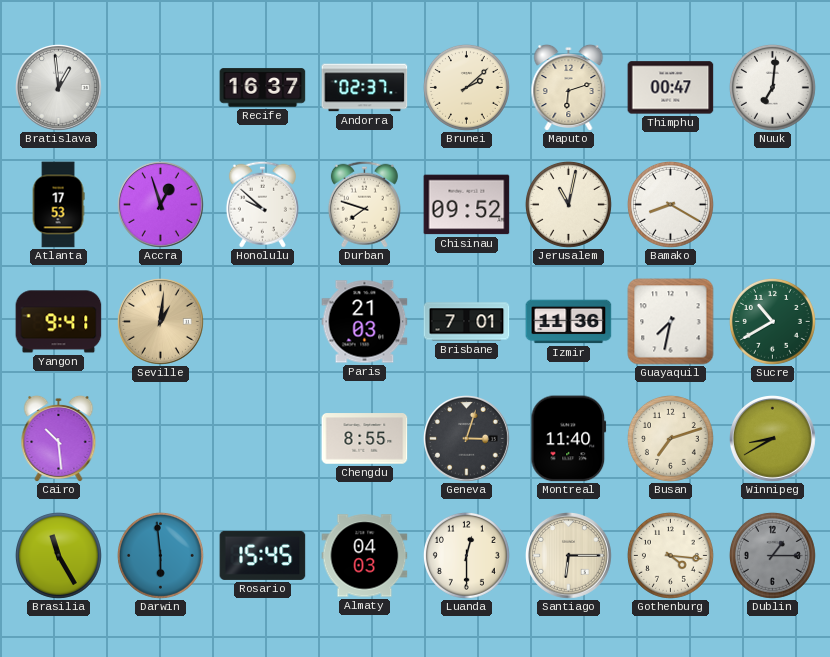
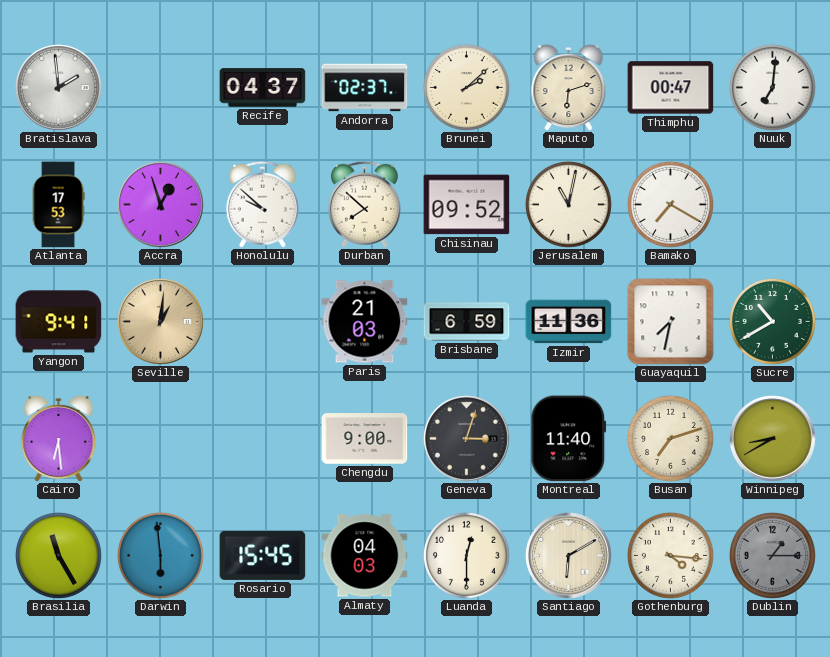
Bratislava: 12:59 -> 1:59 (59, 88)
Recife: 16:37 -> 04:37 (263, 88)
Durban: 7:48 -> 7:52 (364, 204)
Bamako: 8:20 -> 7:20 (670, 204)
Brisbane: 7:01 -> 6:59 (467, 322)
Cairo: 10:29 -> 6:29 (59, 438)
Chengdu: 8:55 -> 9:00 (365, 439)
Santiago: 6:15 -> 6:10 (569, 556)
